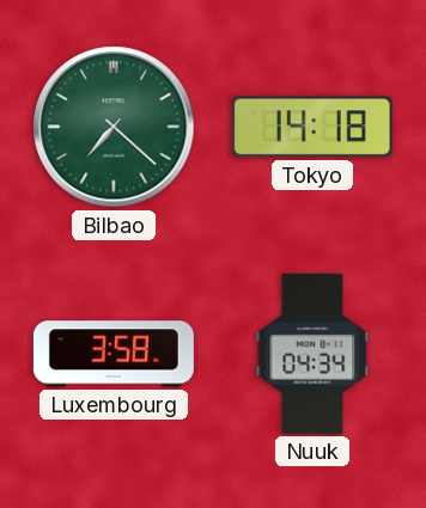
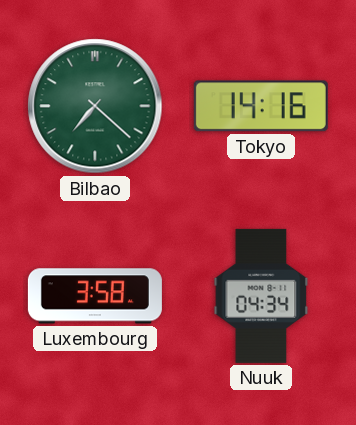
Tokyo: 14:18 -> 14:16 (261, 106)
